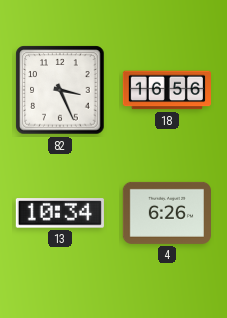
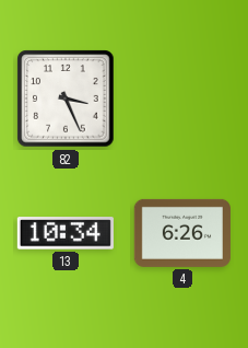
18: 16:56 -> none (166, 90)
